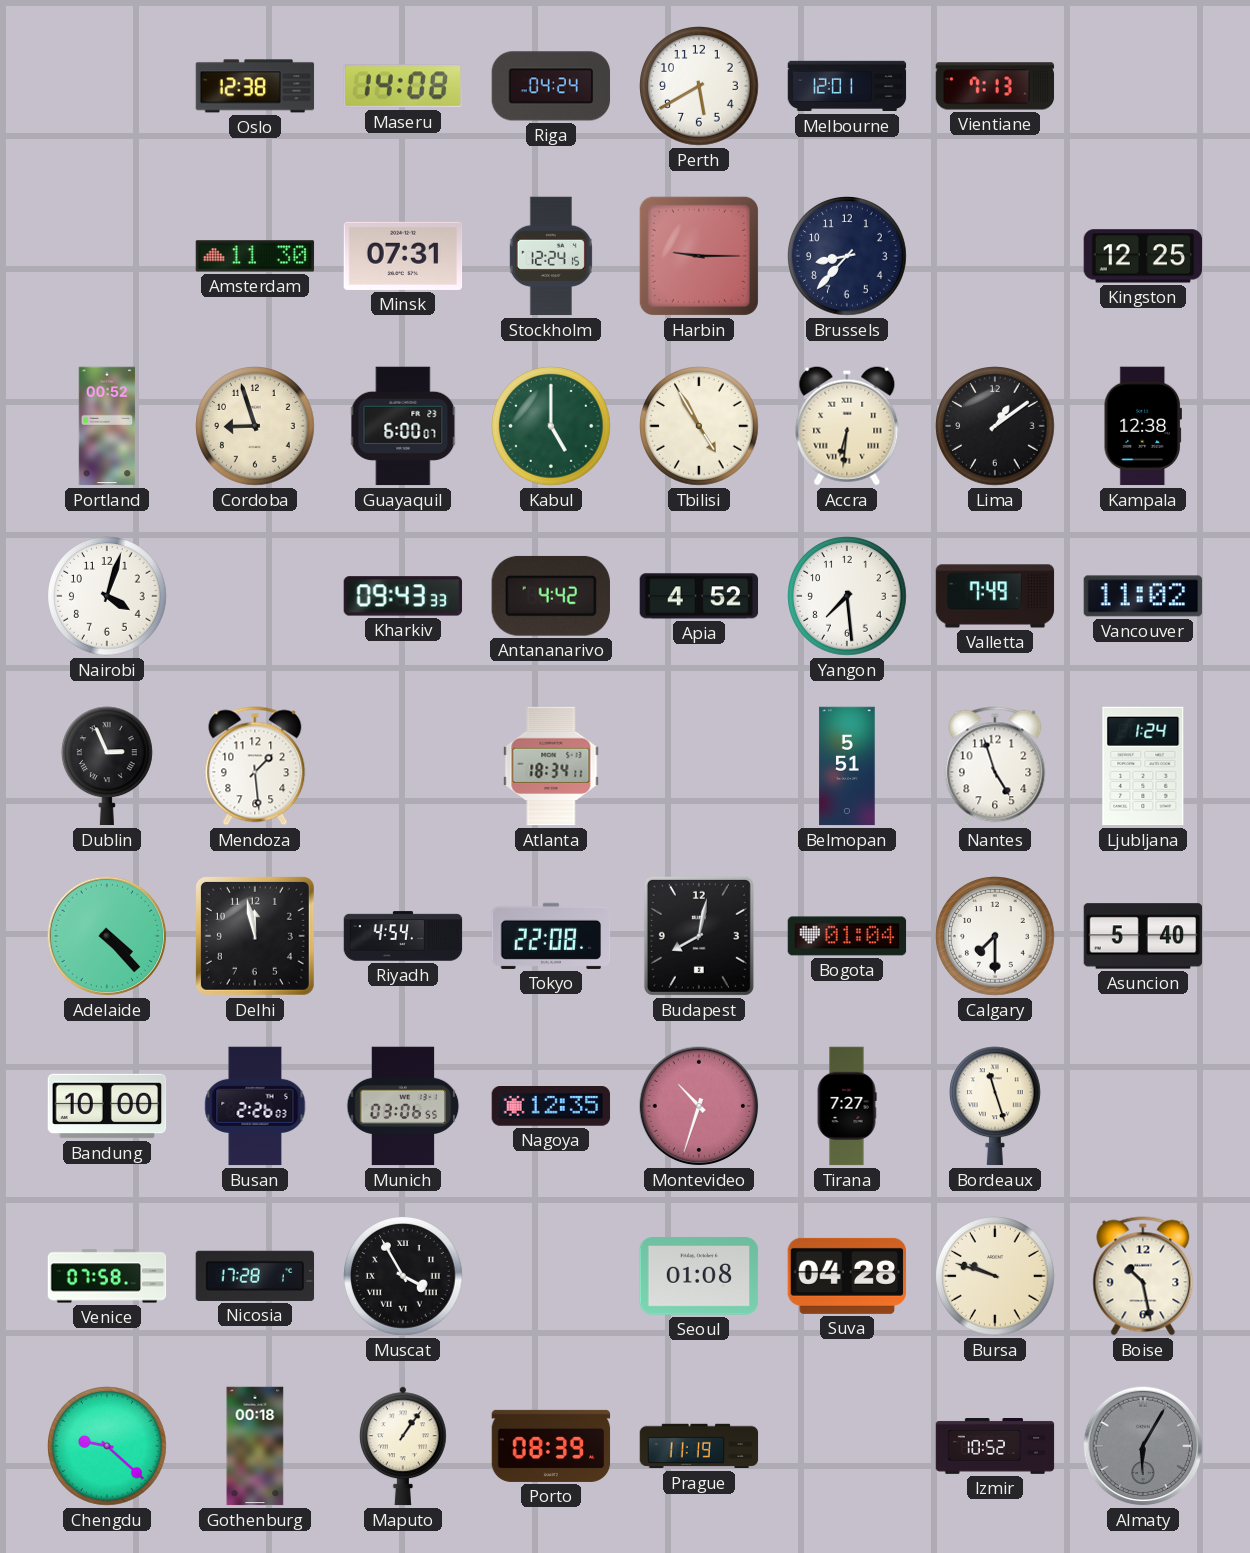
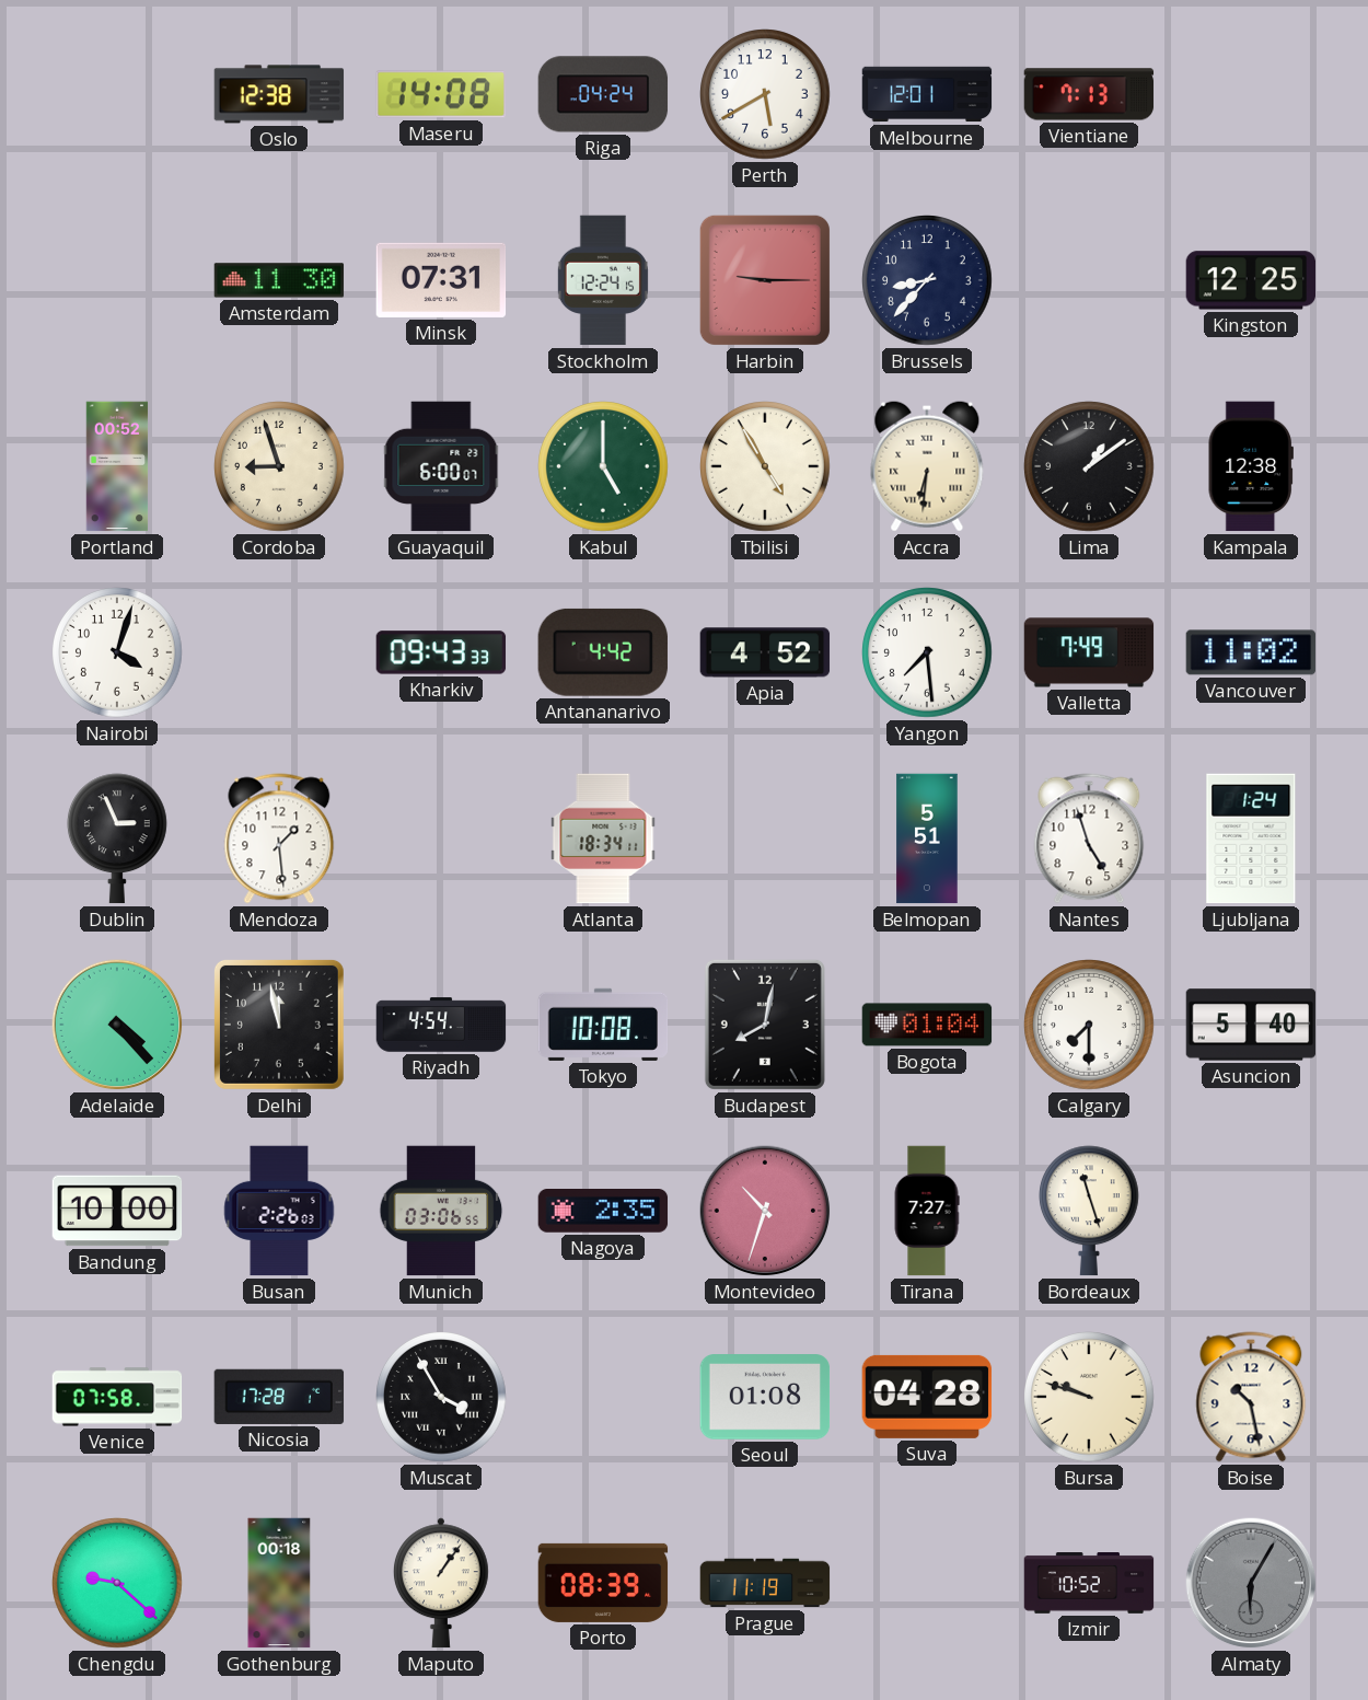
Tokyo: 22:08 -> 10:08 (603, 1025)
Nagoya: 12:35 -> 2:35 (603, 1212)
